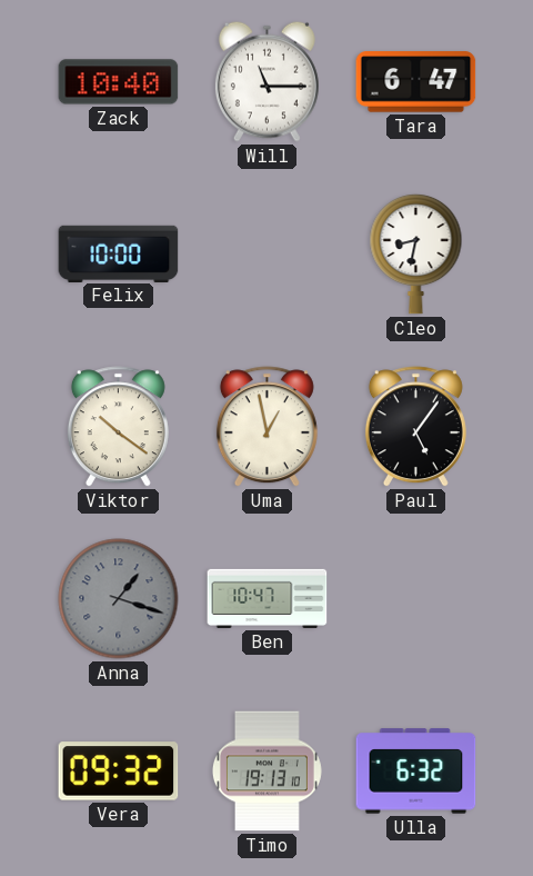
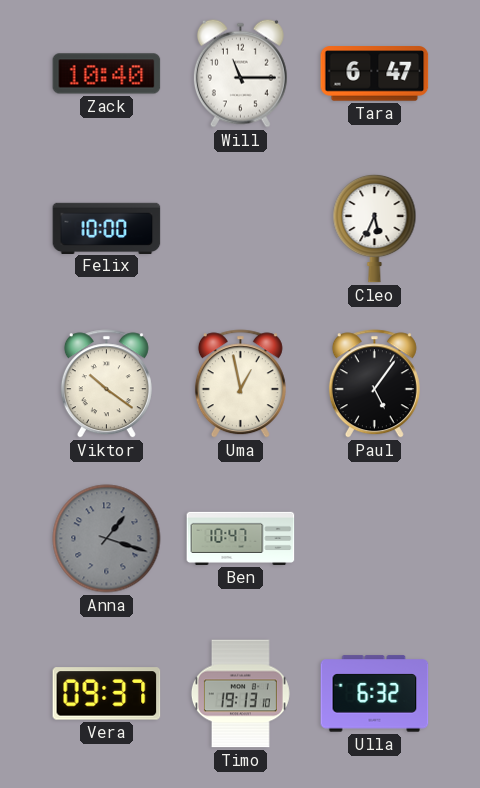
Cleo: 8:32 -> 5:34 (375, 228)
Vera: 09:32 -> 09:37 (107, 694)
